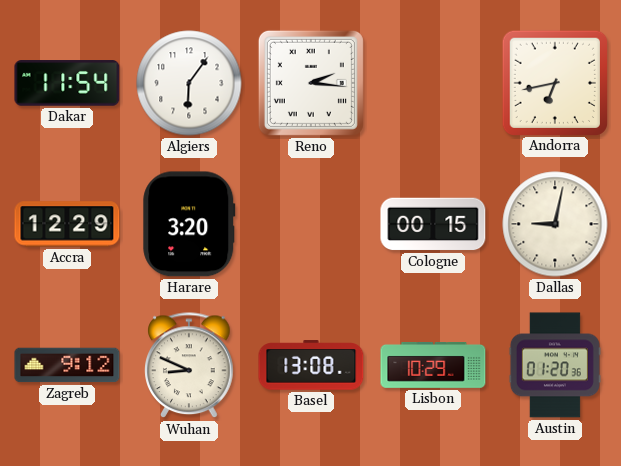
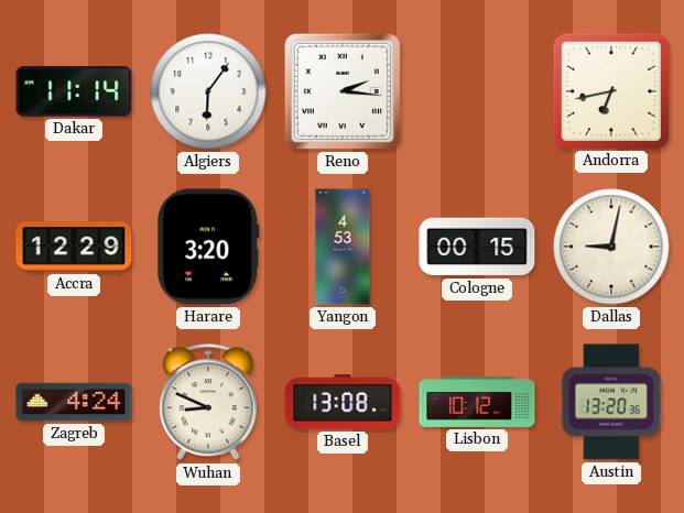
Dakar: 11:54 -> 11:14 (74, 91)
Yangon: none -> 4:53 (343, 247)
Zagreb: 9:12 -> 4:24 (74, 402)
Lisbon: 10:29 -> 10:12 (477, 403)
Austin: 01:20 -> 13:20 (611, 402)
